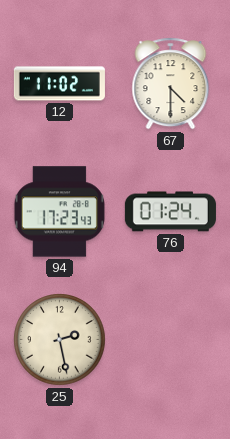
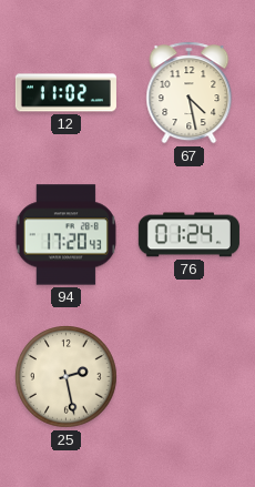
67: 4:30 -> 4:28 (190, 93)
94: 17:23 -> 17:20 (65, 235)
